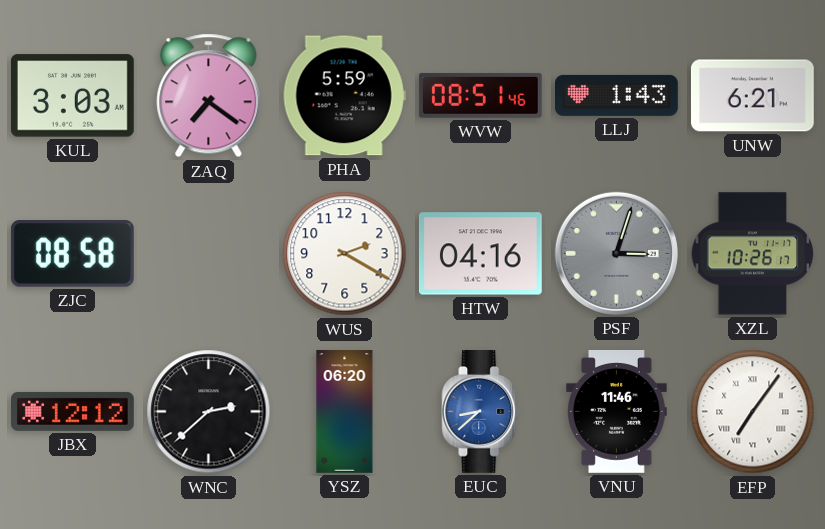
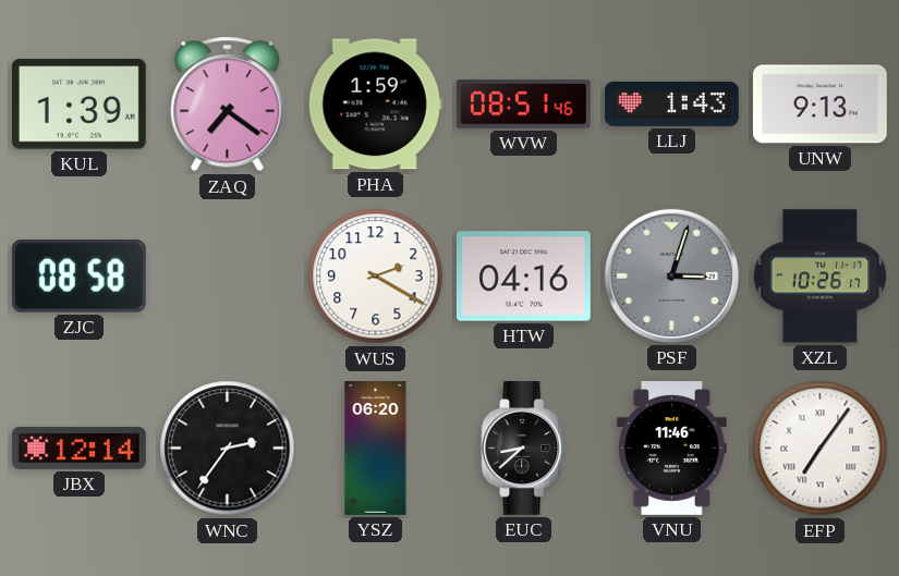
KUL: 3:03 -> 1:39 (78, 105)
PHA: 5:59 -> 1:59 (375, 105)
UNW: 6:21 -> 9:13 (819, 105)
JBX: 12:12 -> 12:14 (80, 448)
WNC: 2:38 -> 2:36 (228, 449)
EUC dial: blue -> black (524, 449)
